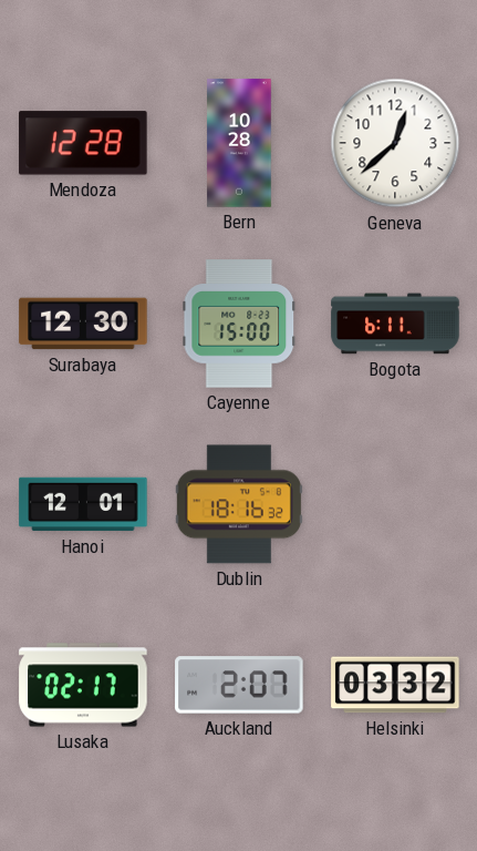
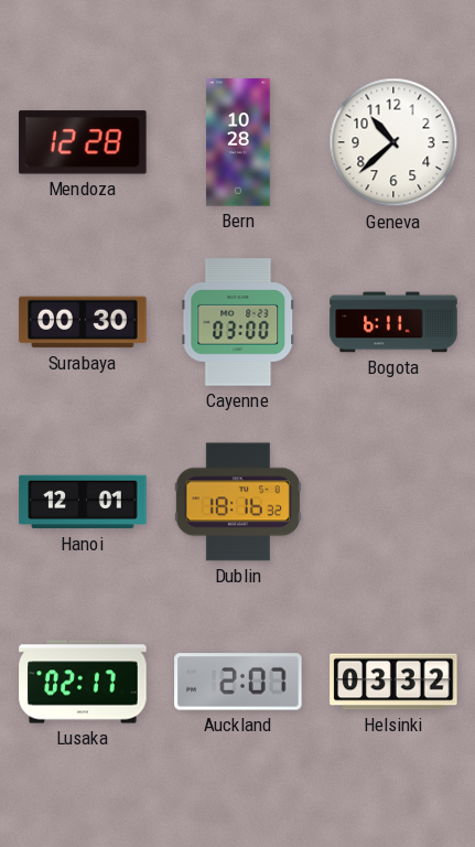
Geneva: 12:38 -> 10:38 (393, 142)
Surabaya: 12:30 -> 00:30 (83, 322)
Cayenne: 15:00 -> 03:00 (238, 322)
